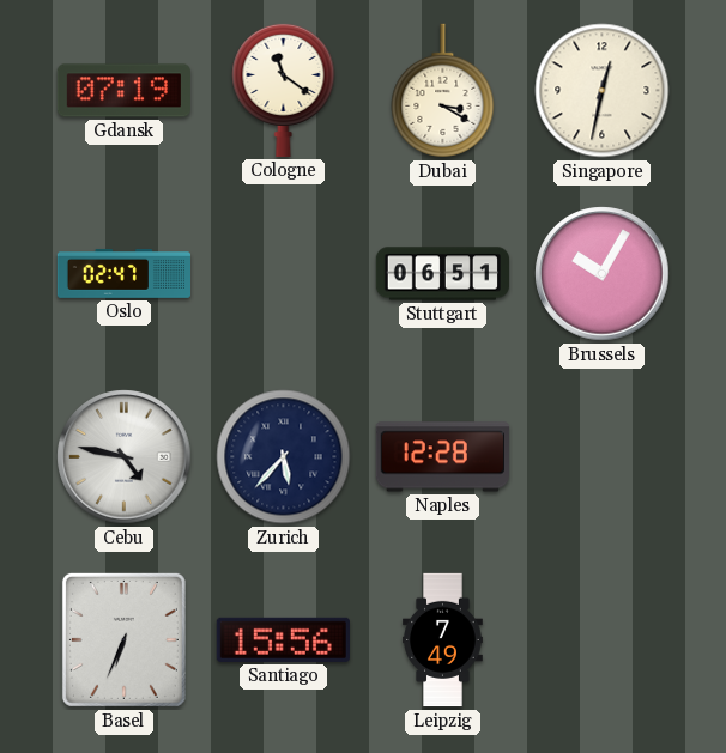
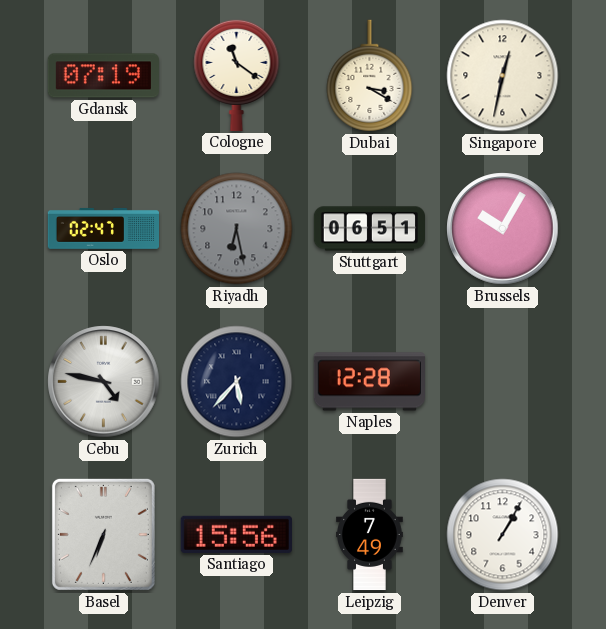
Riyadh: none -> 6:28 (237, 229)
Denver: none -> 1:05 (503, 535)
